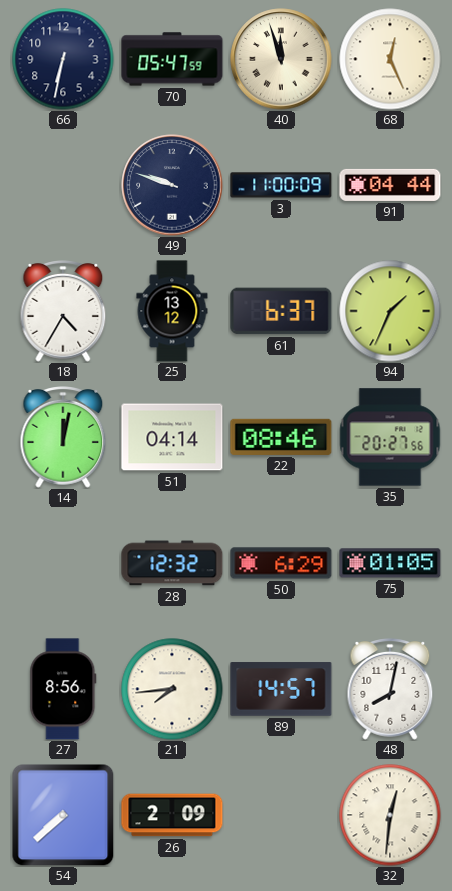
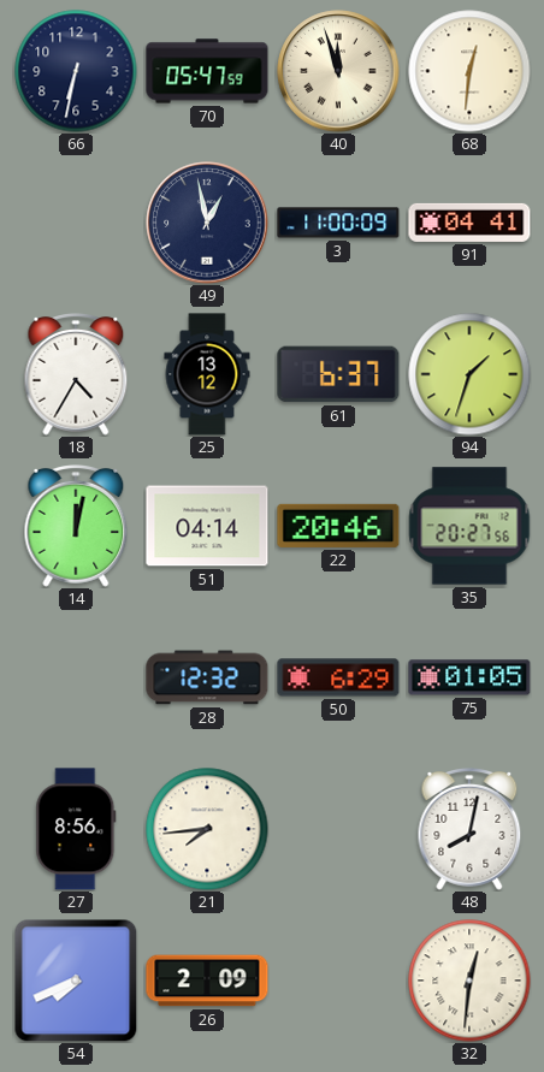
68: 12:26 -> 12:31 (469, 71)
49: 9:48 -> 12:58 (207, 223)
91: 04:44 -> 04:41 (469, 223)
94: 1:34 -> 1:33 (469, 374)
22: 08:46 -> 20:46 (338, 526)
89: 14:57 -> none (281, 689)
54: 7:38 -> 7:41 (76, 981)
